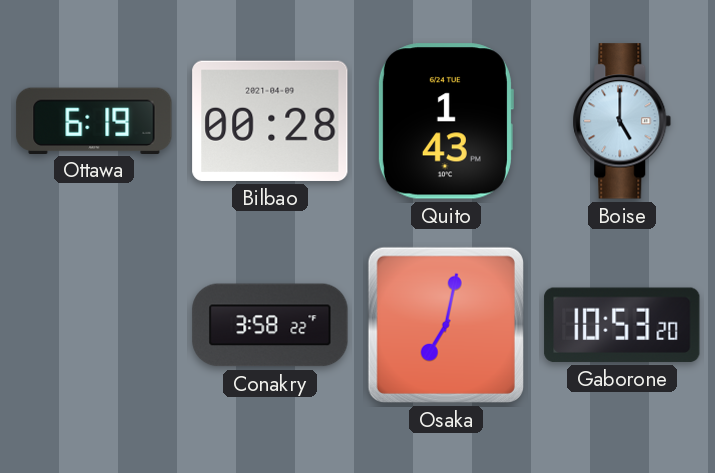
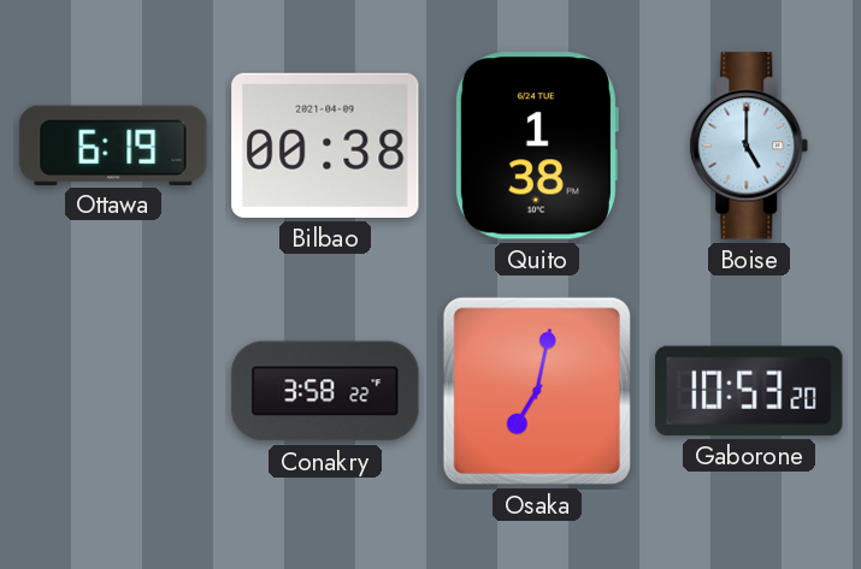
Bilbao: 00:28 -> 00:38 (325, 146)
Quito: 1:43 -> 1:38 (536, 146)
